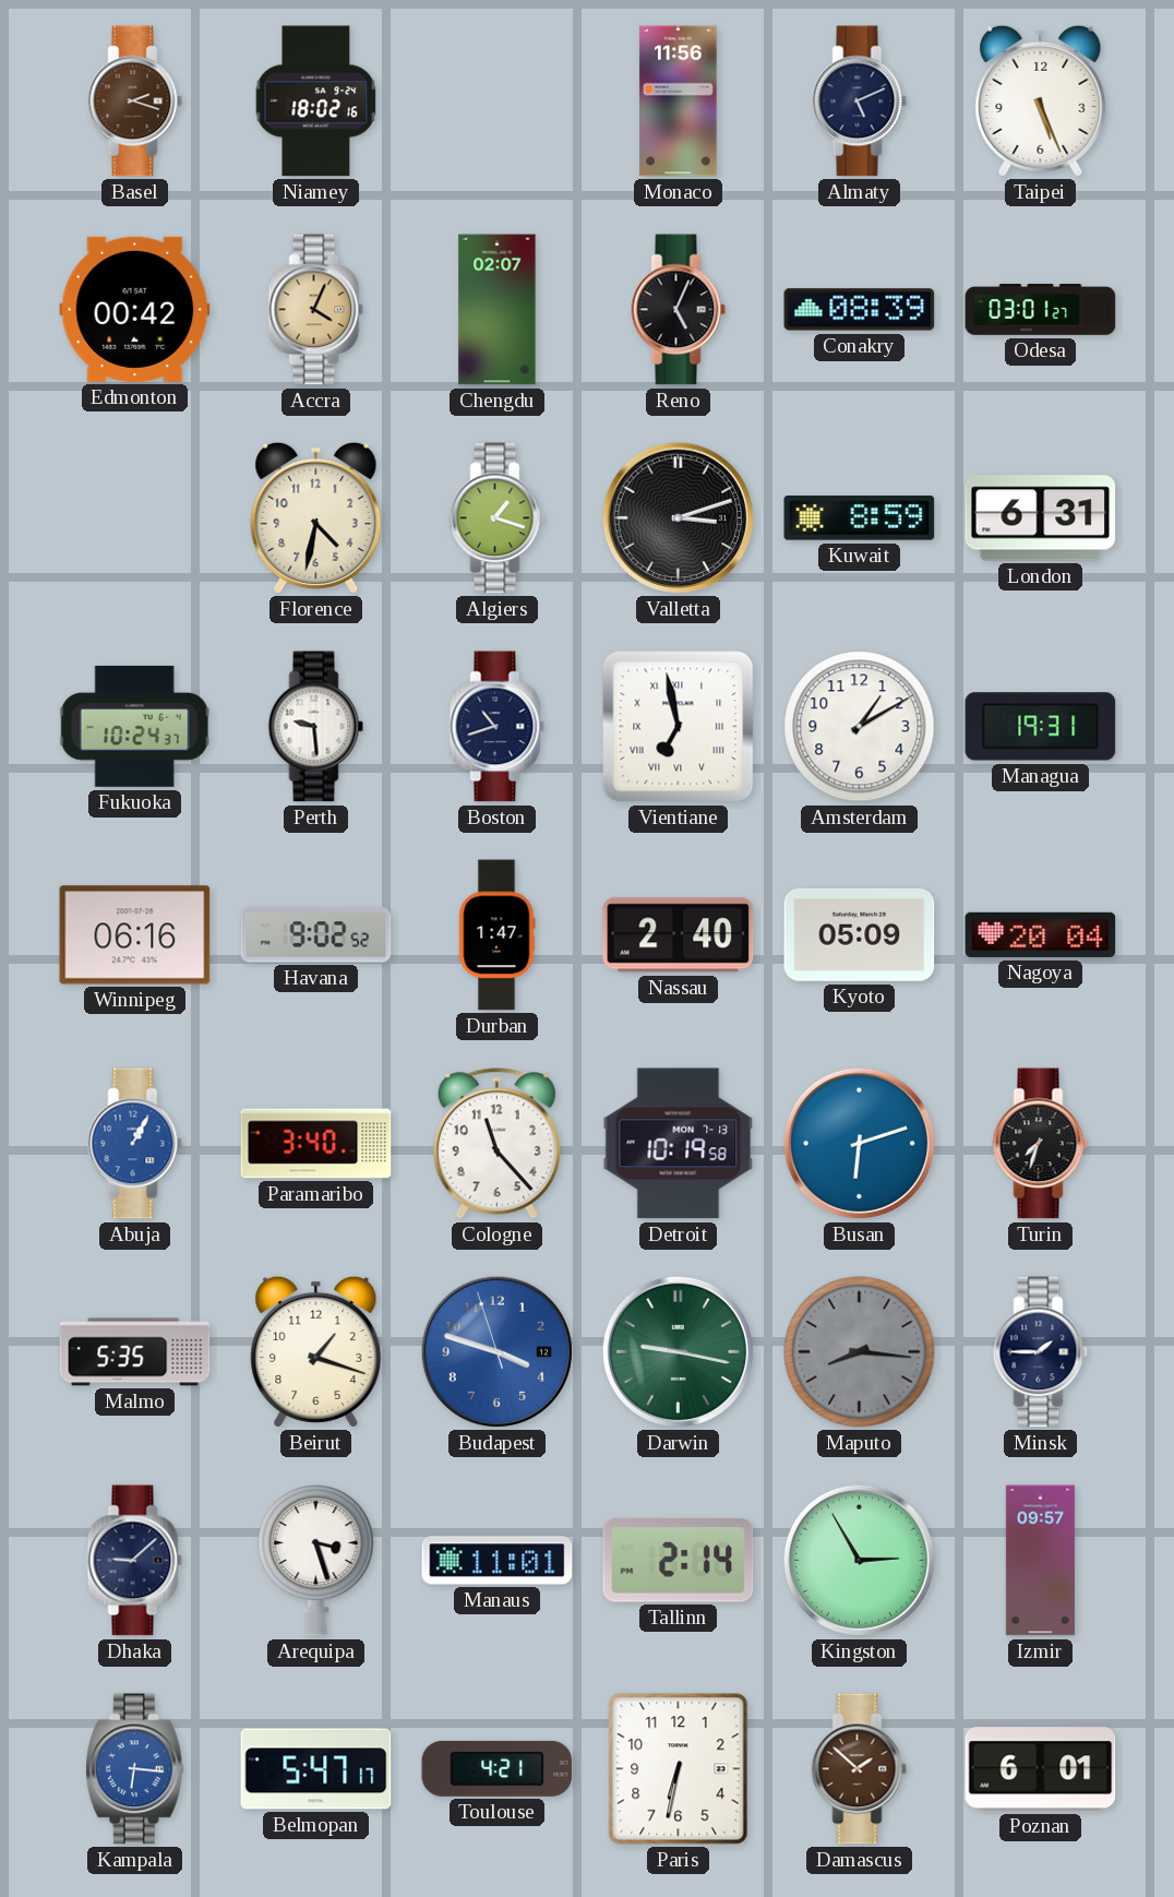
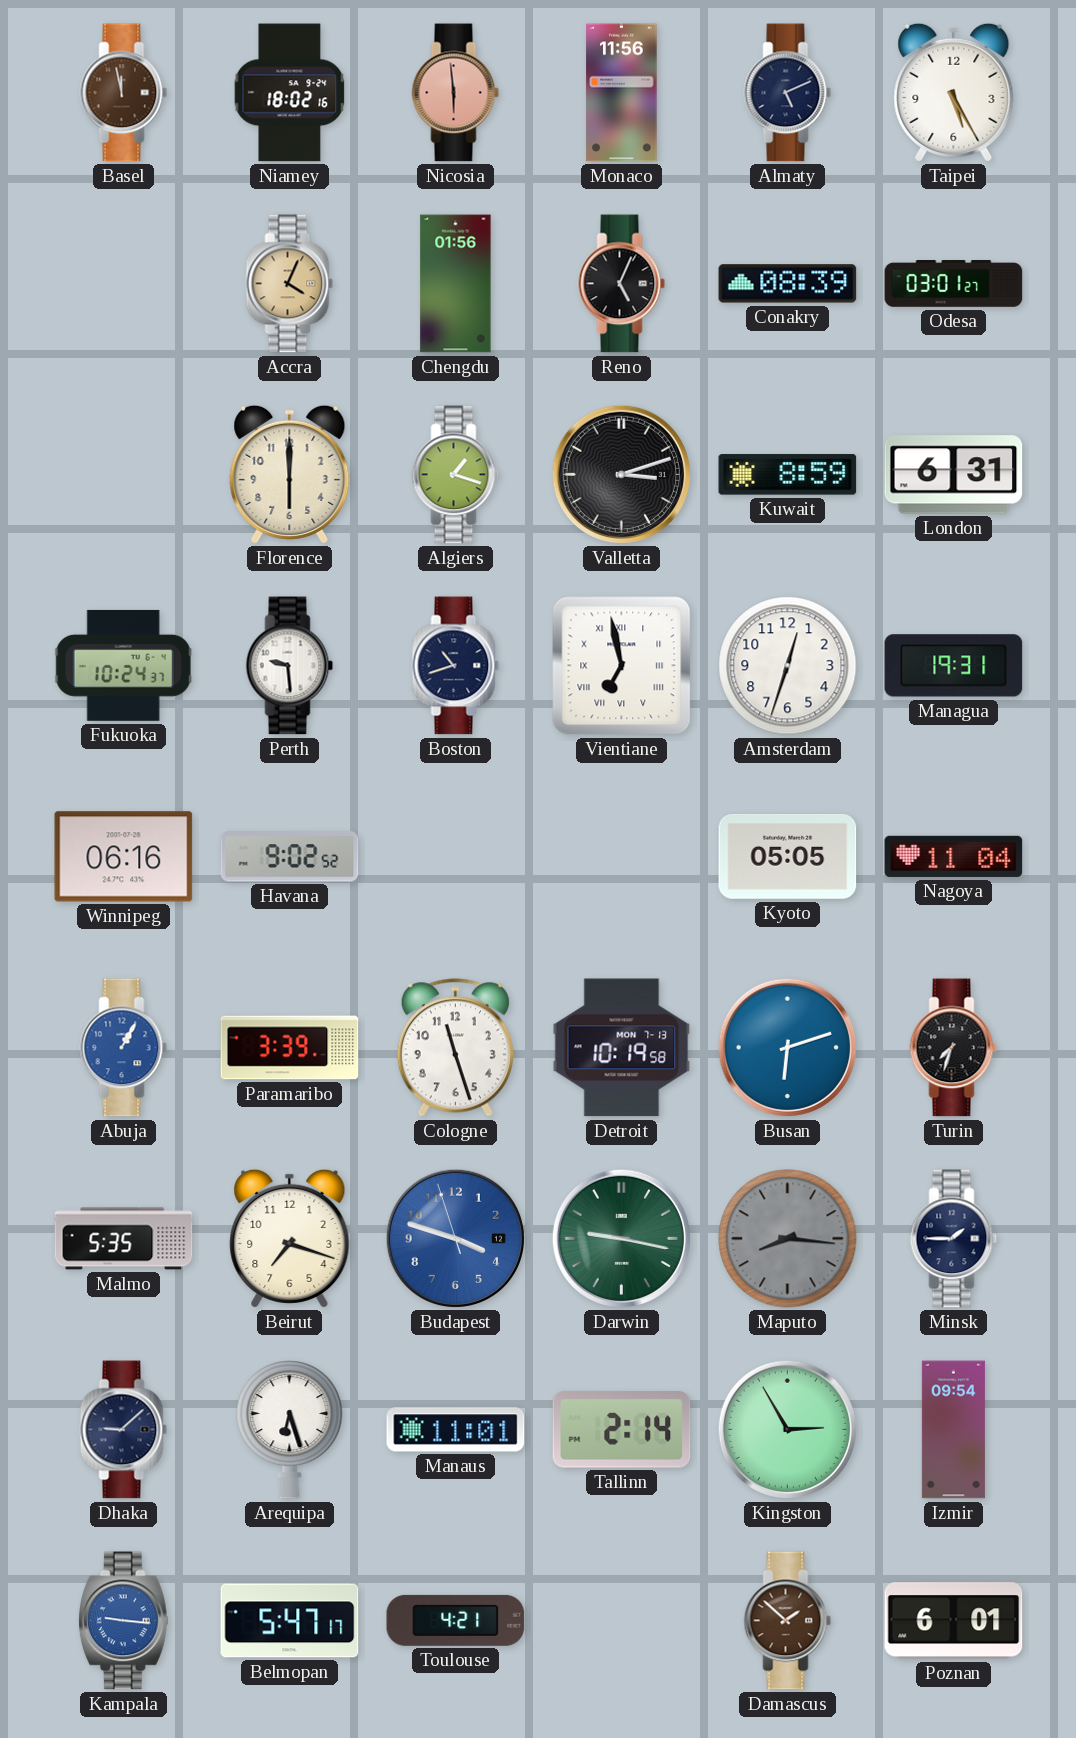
Basel: 2:18 -> 11:58 (124, 93)
Nicosia: none -> 5:59 (456, 93)
Taipei: 5:26 -> 5:25 (954, 92)
Edmonton: 00:42 -> none (135, 309)
Chengdu: 02:07 -> 01:56 (456, 284)
Florence: 4:32 -> 6:00 (290, 474)
Amsterdam: 1:10 -> 12:33 (788, 666)
Durban: 1:47 -> none (496, 935)
Nassau: 2:40 -> none (679, 935)
Kyoto: 05:09 -> 05:05 (788, 856)
Nagoya: 20:04 -> 11:04 (954, 856)
Paramaribo: 3:40 -> 3:39 (290, 1048)
Cologne: 11:23 -> 11:27 (455, 1048)
Beirut: 1:18 -> 7:18 (290, 1238)
Arequipa: 3:27 -> 6:27 (290, 1430)
Izmir: 09:57 -> 09:54 (953, 1430)
Kampala: 6:16 -> 9:16 (123, 1621)
Paris: 6:32 -> none (679, 1769)
